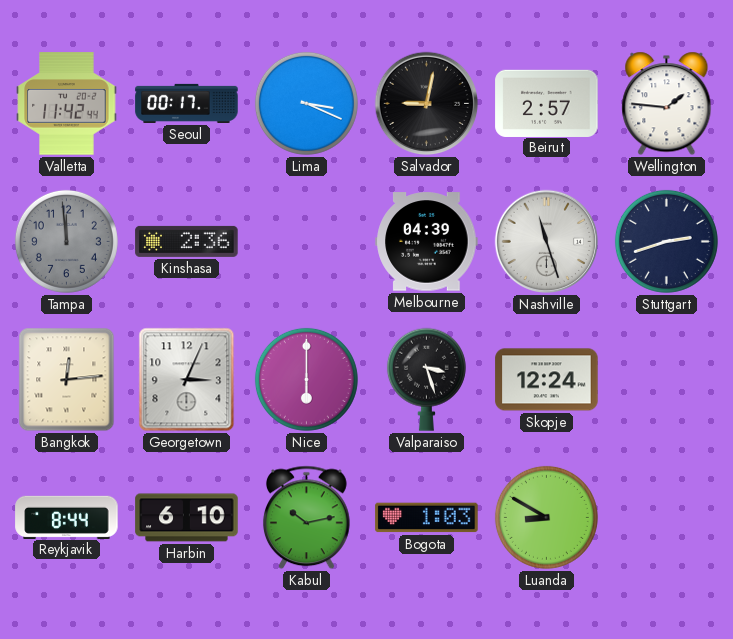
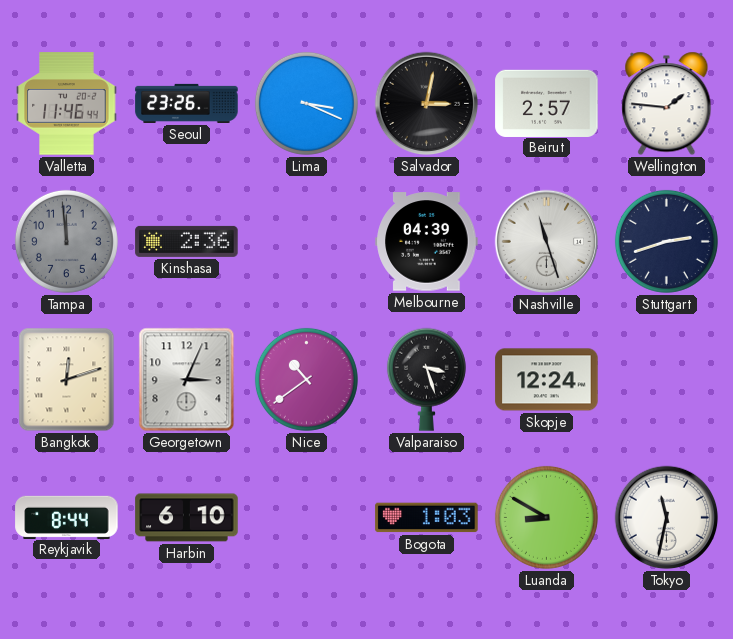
Valletta: 11:42 -> 11:46 (67, 104)
Seoul: 00:17 -> 23:26 (187, 103)
Salvador: 9:02 -> 3:02 (427, 104)
Bangkok: 12:14 -> 12:12 (67, 380)
Nice: 6:00 -> 10:39 (306, 379)
Kabul: 10:13 -> none (307, 518)
Tokyo: none -> 11:32 (667, 518)
